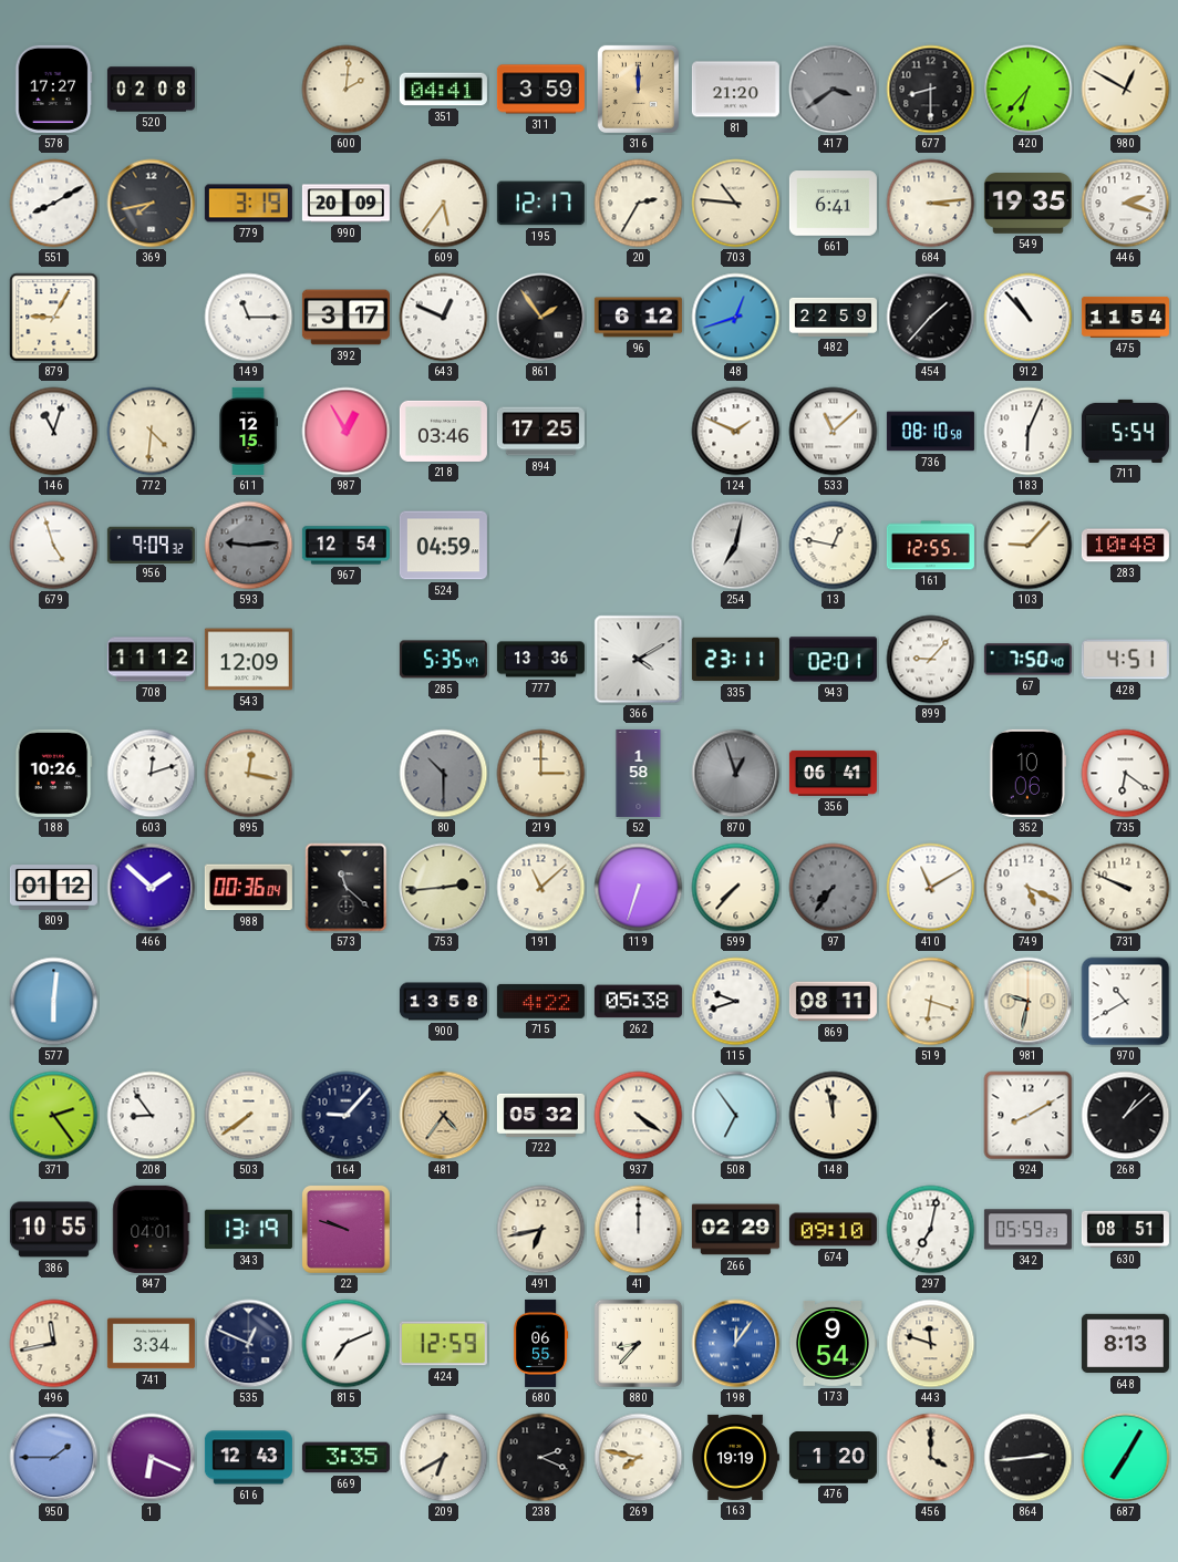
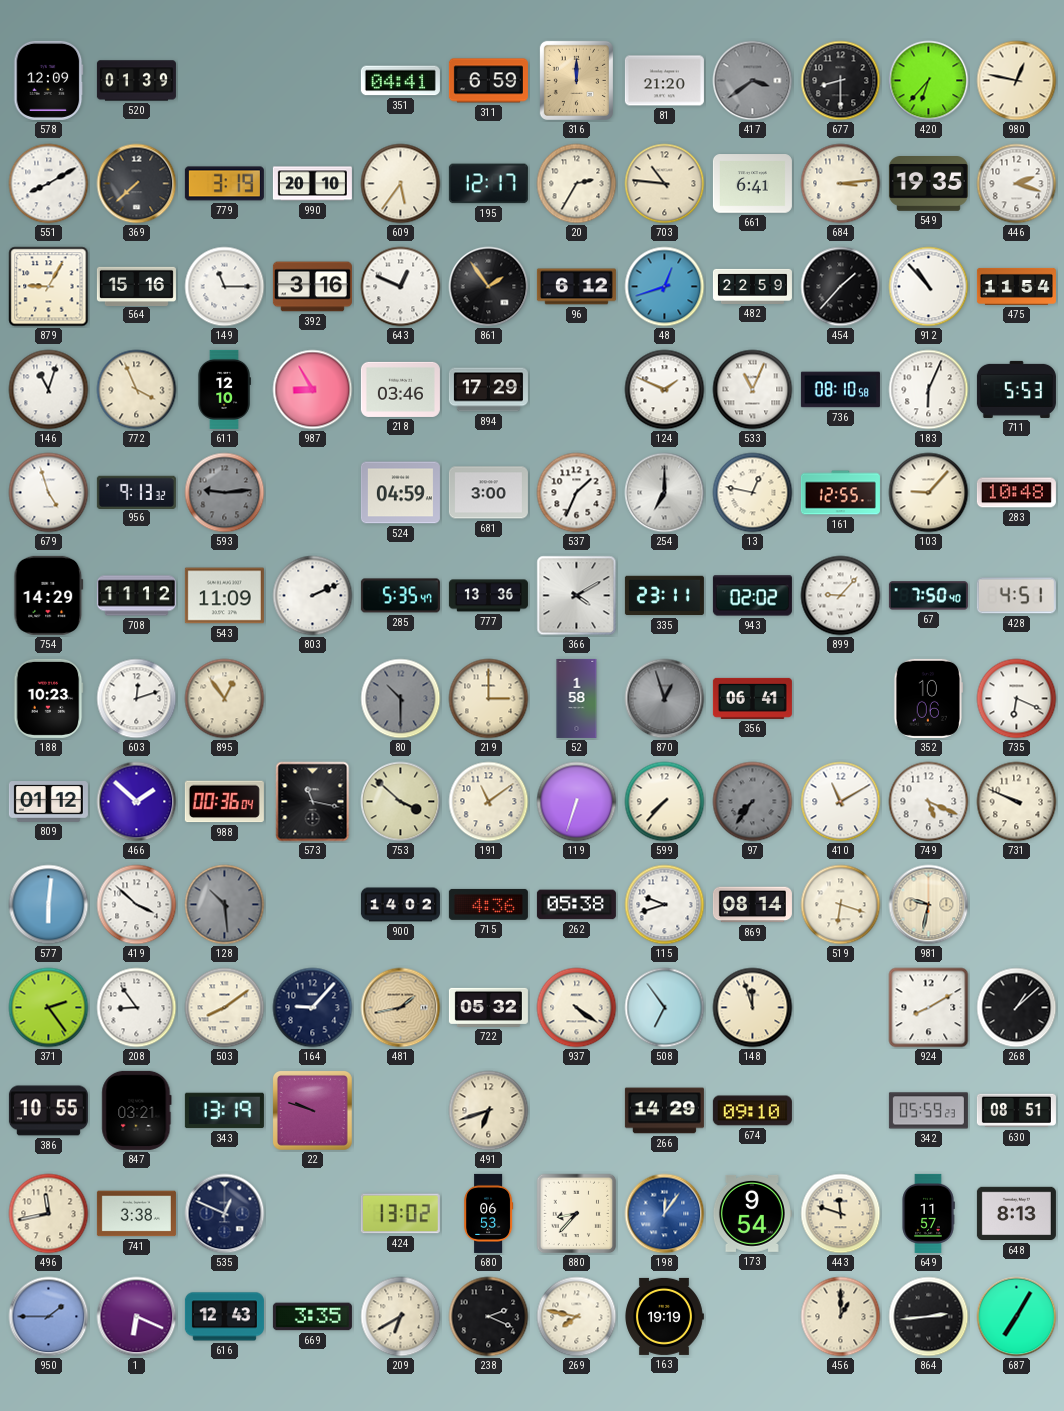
578: 17:27 -> 12:09 (48, 80)
520: 02:08 -> 01:39 (136, 81)
600: 2:01 -> none (347, 90)
311: 3:59 -> 6:59 (488, 81)
980: 12:50 -> 12:47 (1017, 81)
369: 7:43 -> 7:38 (137, 184)
990: 20:09 -> 20:10 (312, 184)
564: none -> 15:16 (136, 286)
392: 3:17 -> 3:16 (312, 287)
772: 4:31 -> 3:56 (137, 390)
611: 12:15 -> 12:10 (224, 389)
987: 12:55 -> 8:55 (313, 390)
894: 17:25 -> 17:29 (488, 390)
533: 11:08 -> 11:04 (753, 390)
711: 5:54 -> 5:53 (1016, 389)
956: 9:09 -> 9:13 (136, 492)
967: 12:54 -> none (345, 546)
681: none -> 3:00 (488, 493)
537: none -> 1:34 (577, 493)
254: 7:02 -> 7:00 (665, 493)
754: none -> 14:29 (49, 595)
543: 12:09 -> 11:09 (224, 596)
803: none -> 2:11 (313, 596)
943: 02:01 -> 02:02 (752, 596)
188: 10:26 -> 10:23 (48, 698)
895: 12:17 -> 12:54 (225, 699)
735: 6:21 -> 6:19 (1017, 699)
573: 11:22 -> 11:17 (313, 802)
753: 2:44 -> 3:52 (401, 802)
191: 11:08 -> 11:09 (489, 802)
419: none -> 3:52 (137, 905)
128: none -> 10:29 (225, 905)
900: 13:58 -> 14:02 (400, 905)
715: 4:22 -> 4:36 (488, 904)
869: 08:11 -> 08:14 (752, 905)
970: 10:40 -> none (1126, 1002)
503: 7:39 -> 8:09 (225, 1008)
481: 4:36 -> 1:43 (401, 1008)
148: 11:58 -> 11:57 (753, 1008)
847: 04:01 -> 03:21 (137, 1110)
491: 6:43 -> 6:42 (489, 1111)
41: 12:00 -> none (639, 1230)
266: 02:29 -> 14:29 (664, 1111)
297: 7:02 -> none (931, 1230)
741: 3:34 -> 3:38 (136, 1214)
815: 7:11 -> none (347, 1344)
424: 12:59 -> 13:02 (400, 1214)
680: 06:55 -> 06:53 (489, 1213)
649: none -> 11:57 (928, 1213)
476: 1:20 -> none (833, 1458)
456: 4:00 -> 1:00 (841, 1317)
